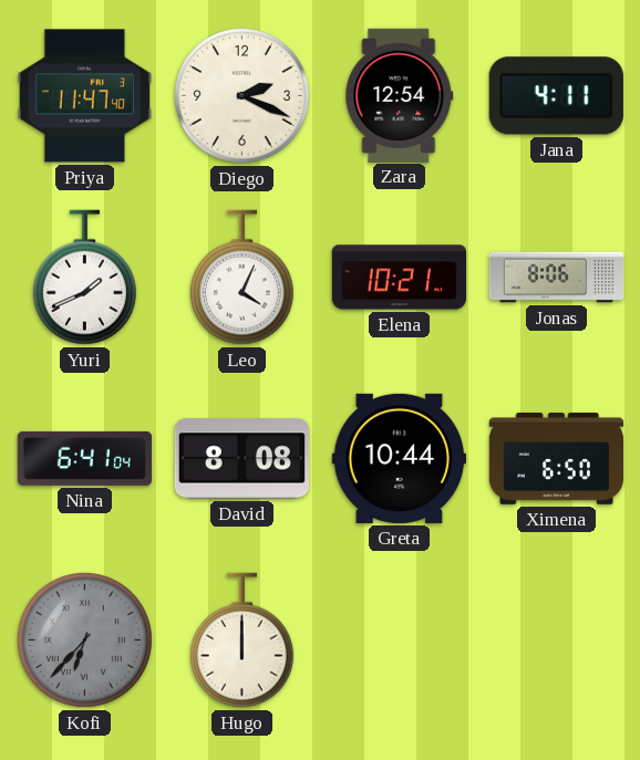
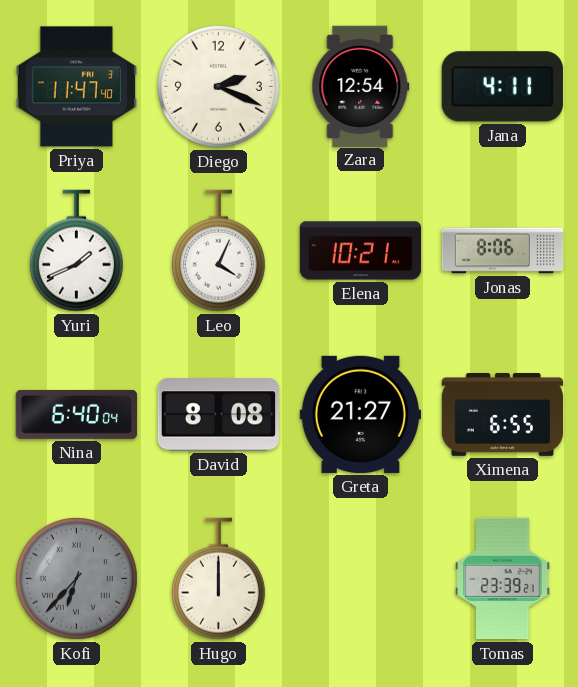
Nina: 6:41 -> 6:40 (77, 414)
Greta: 10:44 -> 21:27 (360, 414)
Ximena: 6:50 -> 6:55 (503, 415)
Tomas: none -> 23:39 (503, 579)
